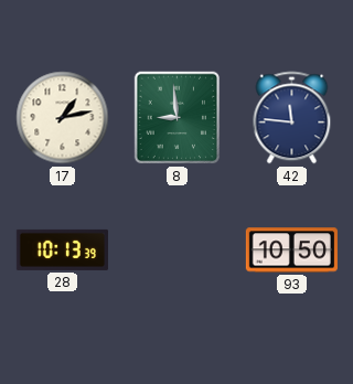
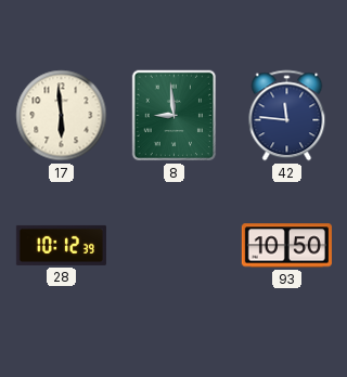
17: 1:13 -> 5:59 (62, 116)
28: 10:13 -> 10:12 (61, 245)
